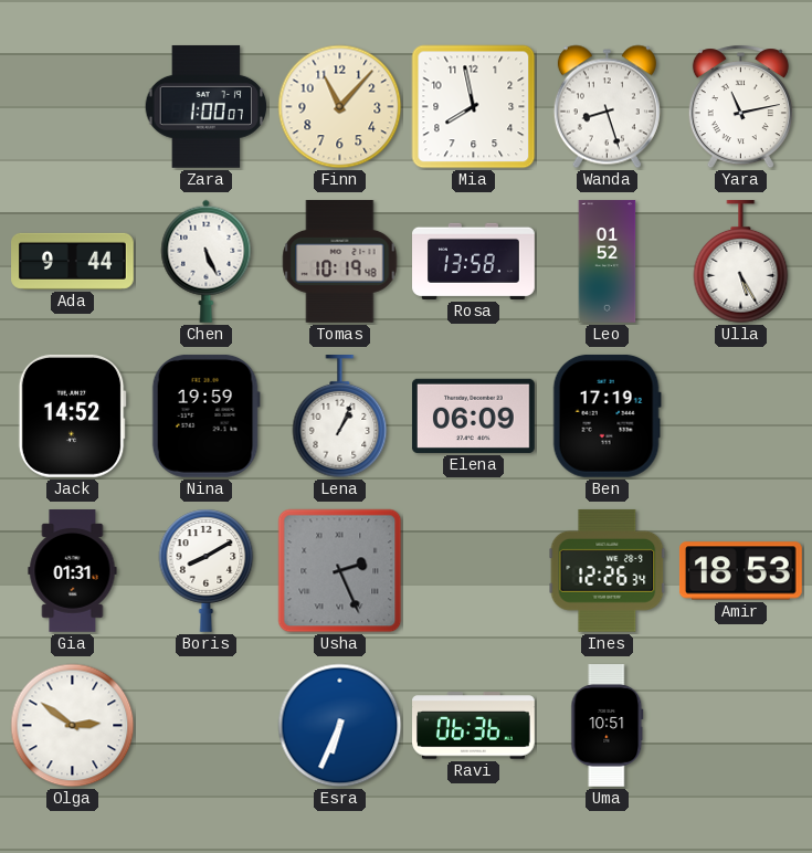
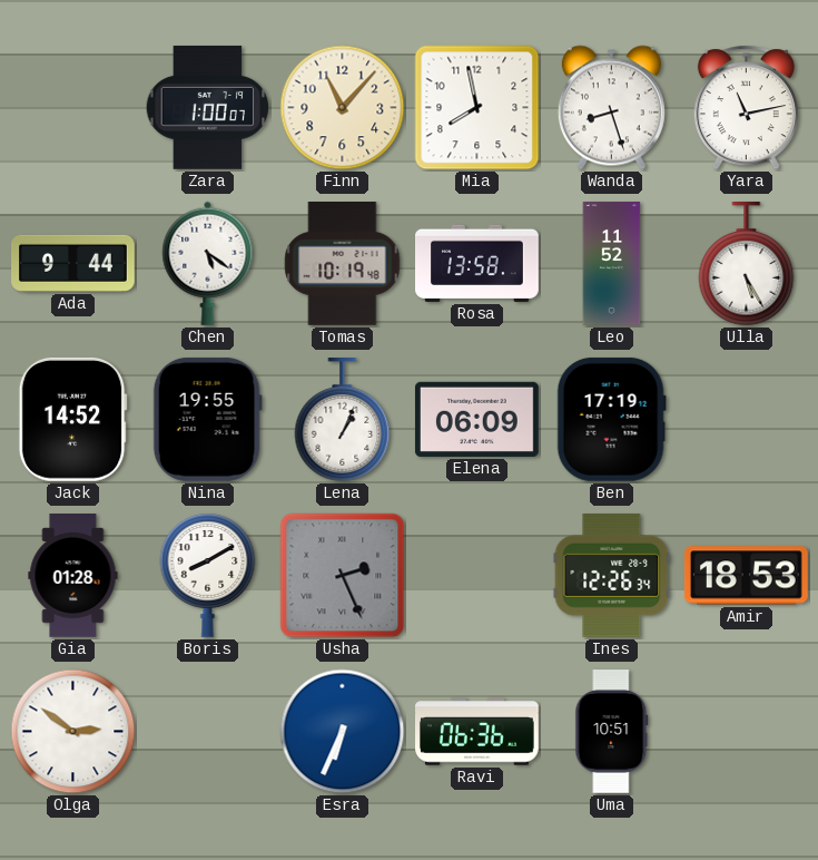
Chen: 5:26 -> 5:21 (208, 263)
Leo: 01:52 -> 11:52 (612, 264)
Nina: 19:59 -> 19:55 (207, 419)
Gia: 01:31 -> 01:28 (73, 576)
